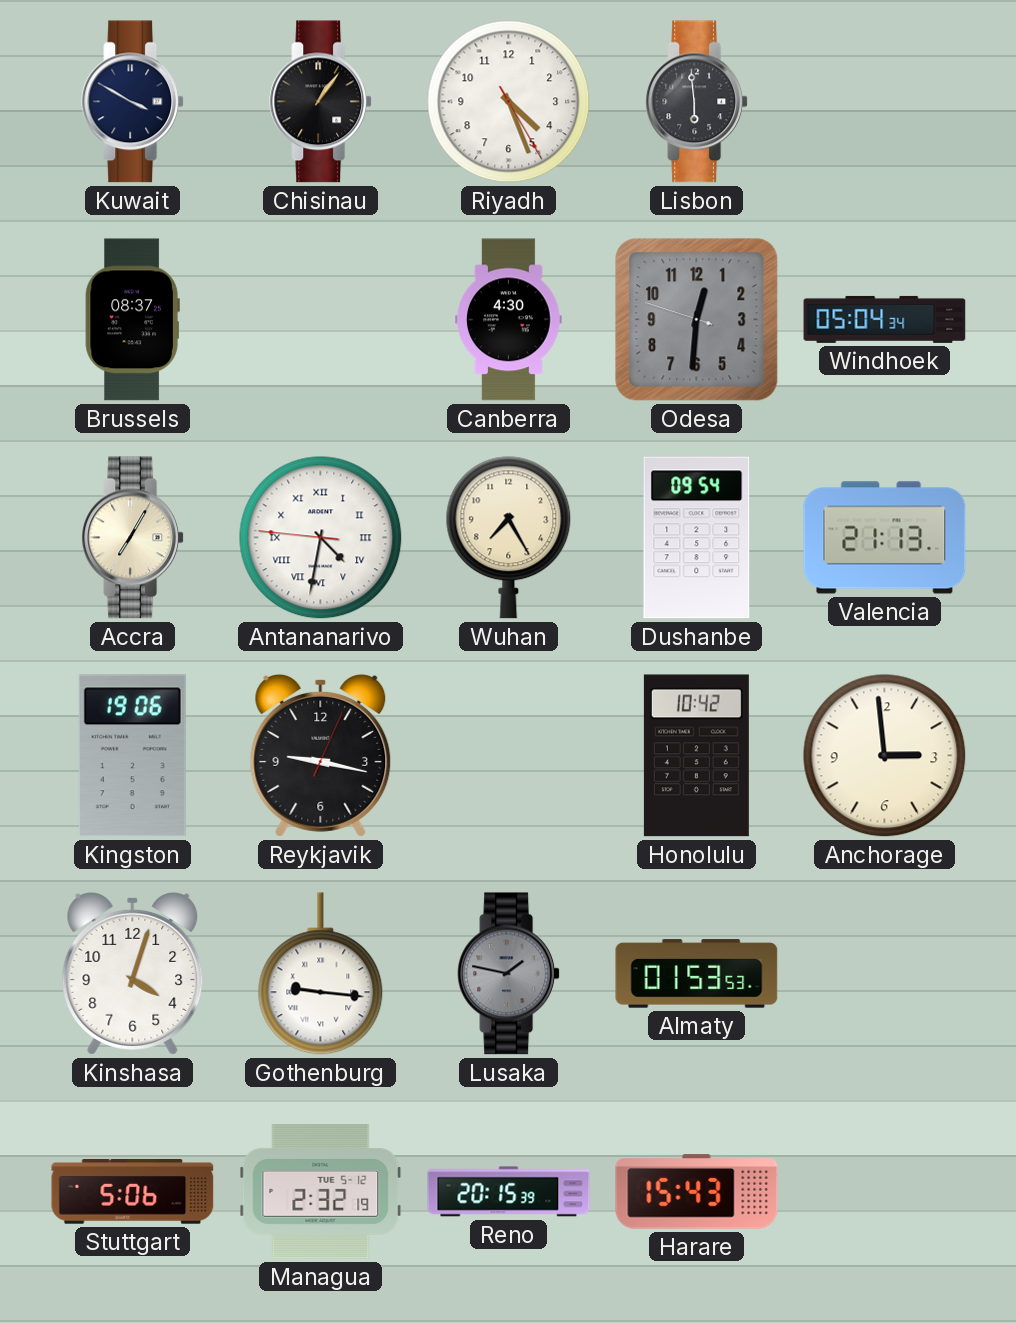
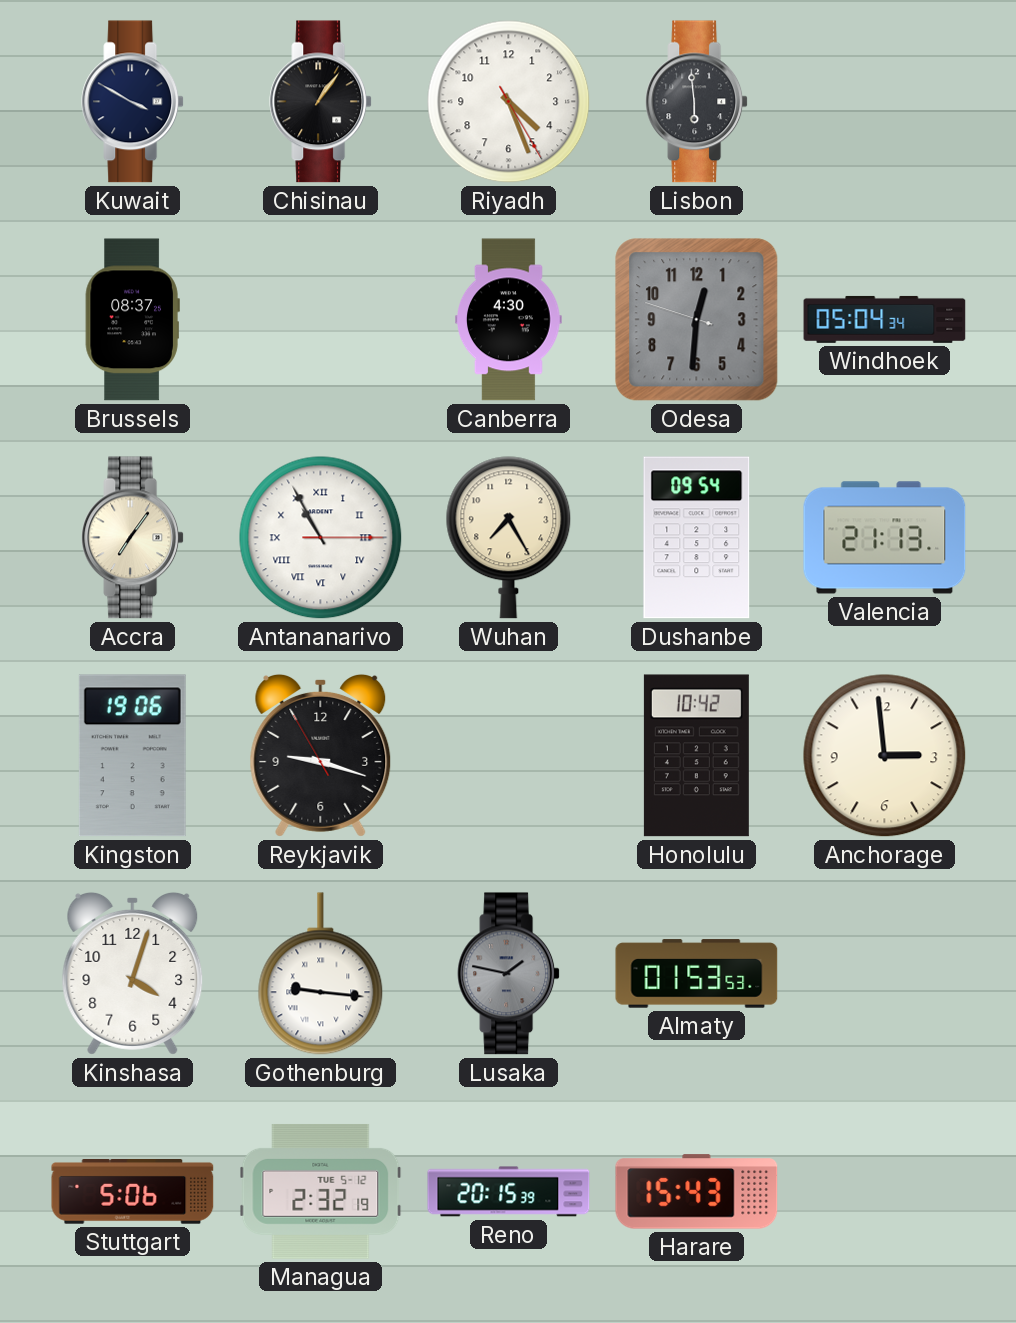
Accra: 7:05 -> 7:06 (133, 538)
Antananarivo: 4:31 -> 10:55 (321, 538)
Reykjavik: 9:17:04 -> 9:17:55 (321, 755)
